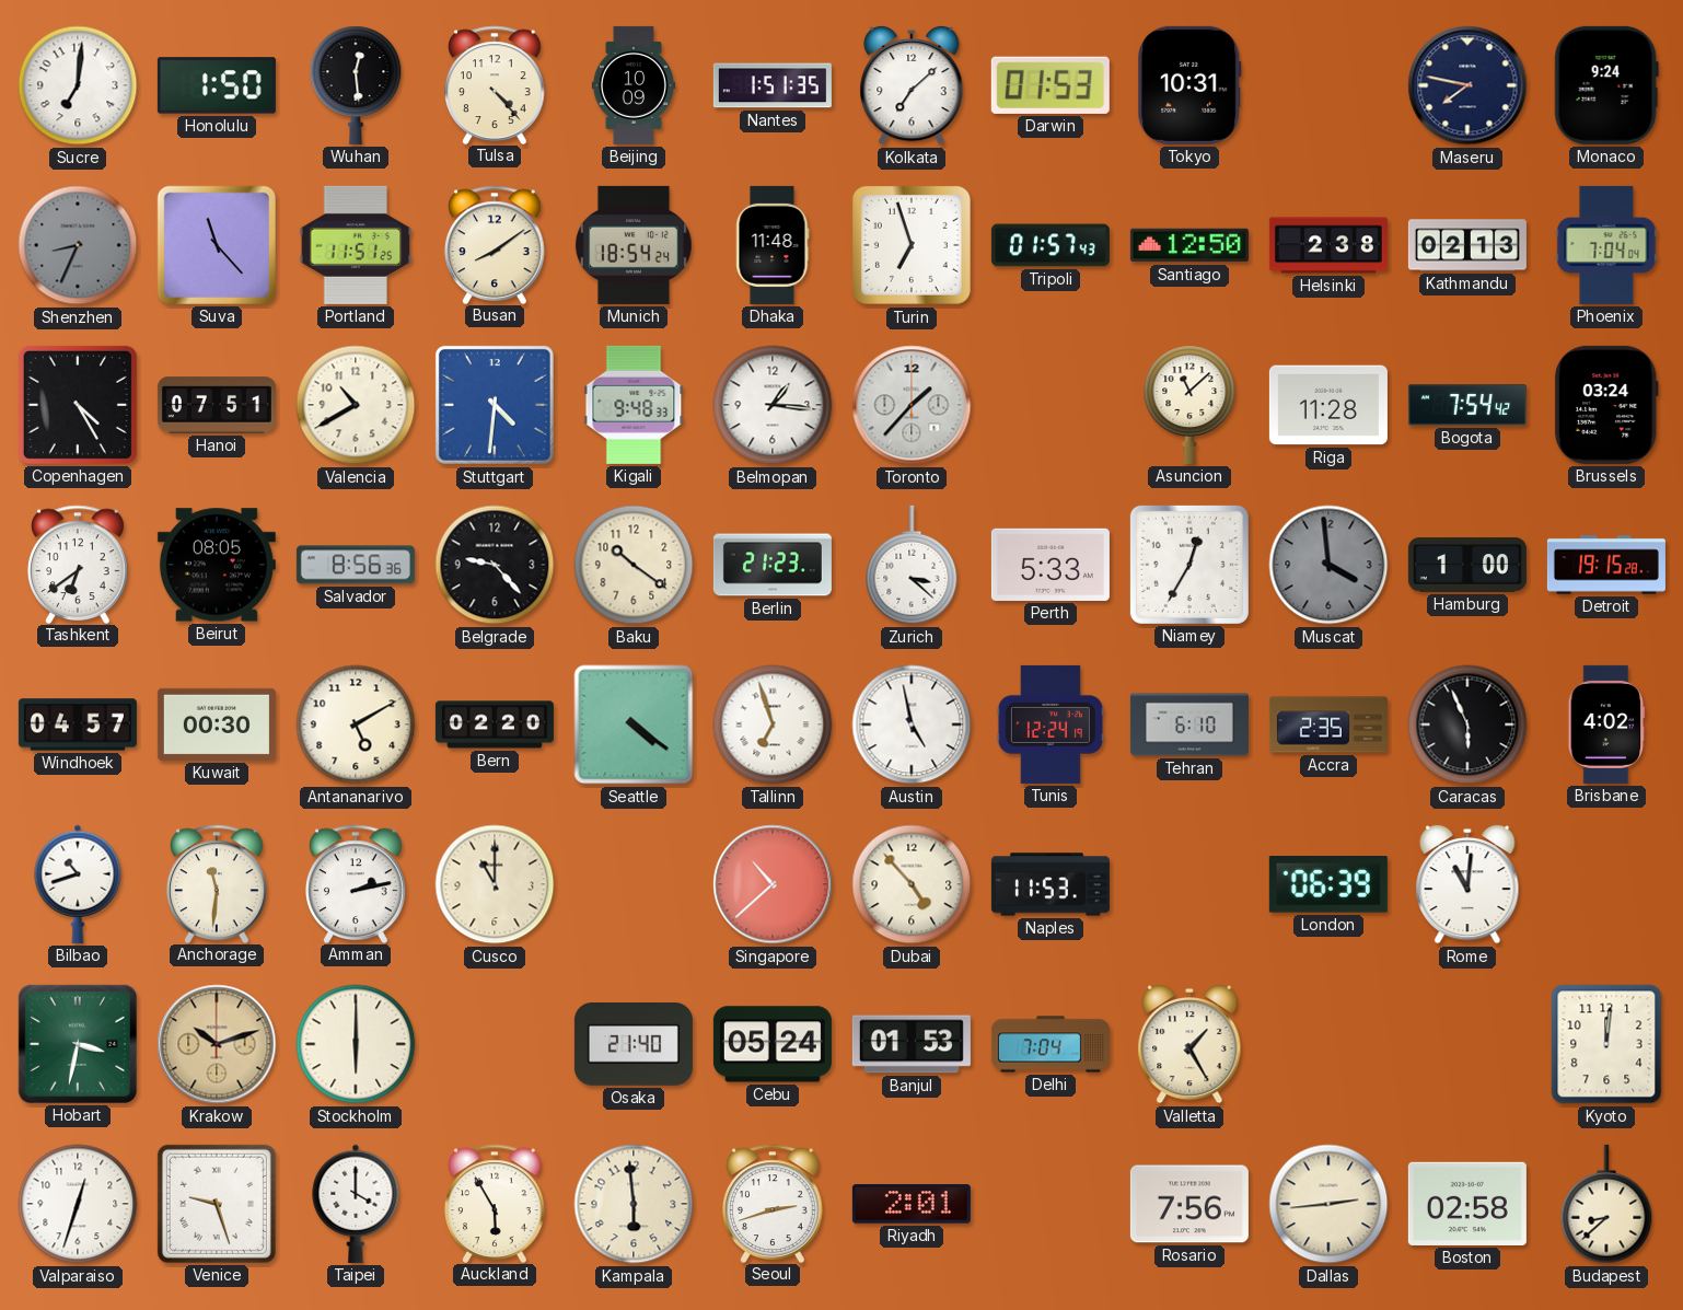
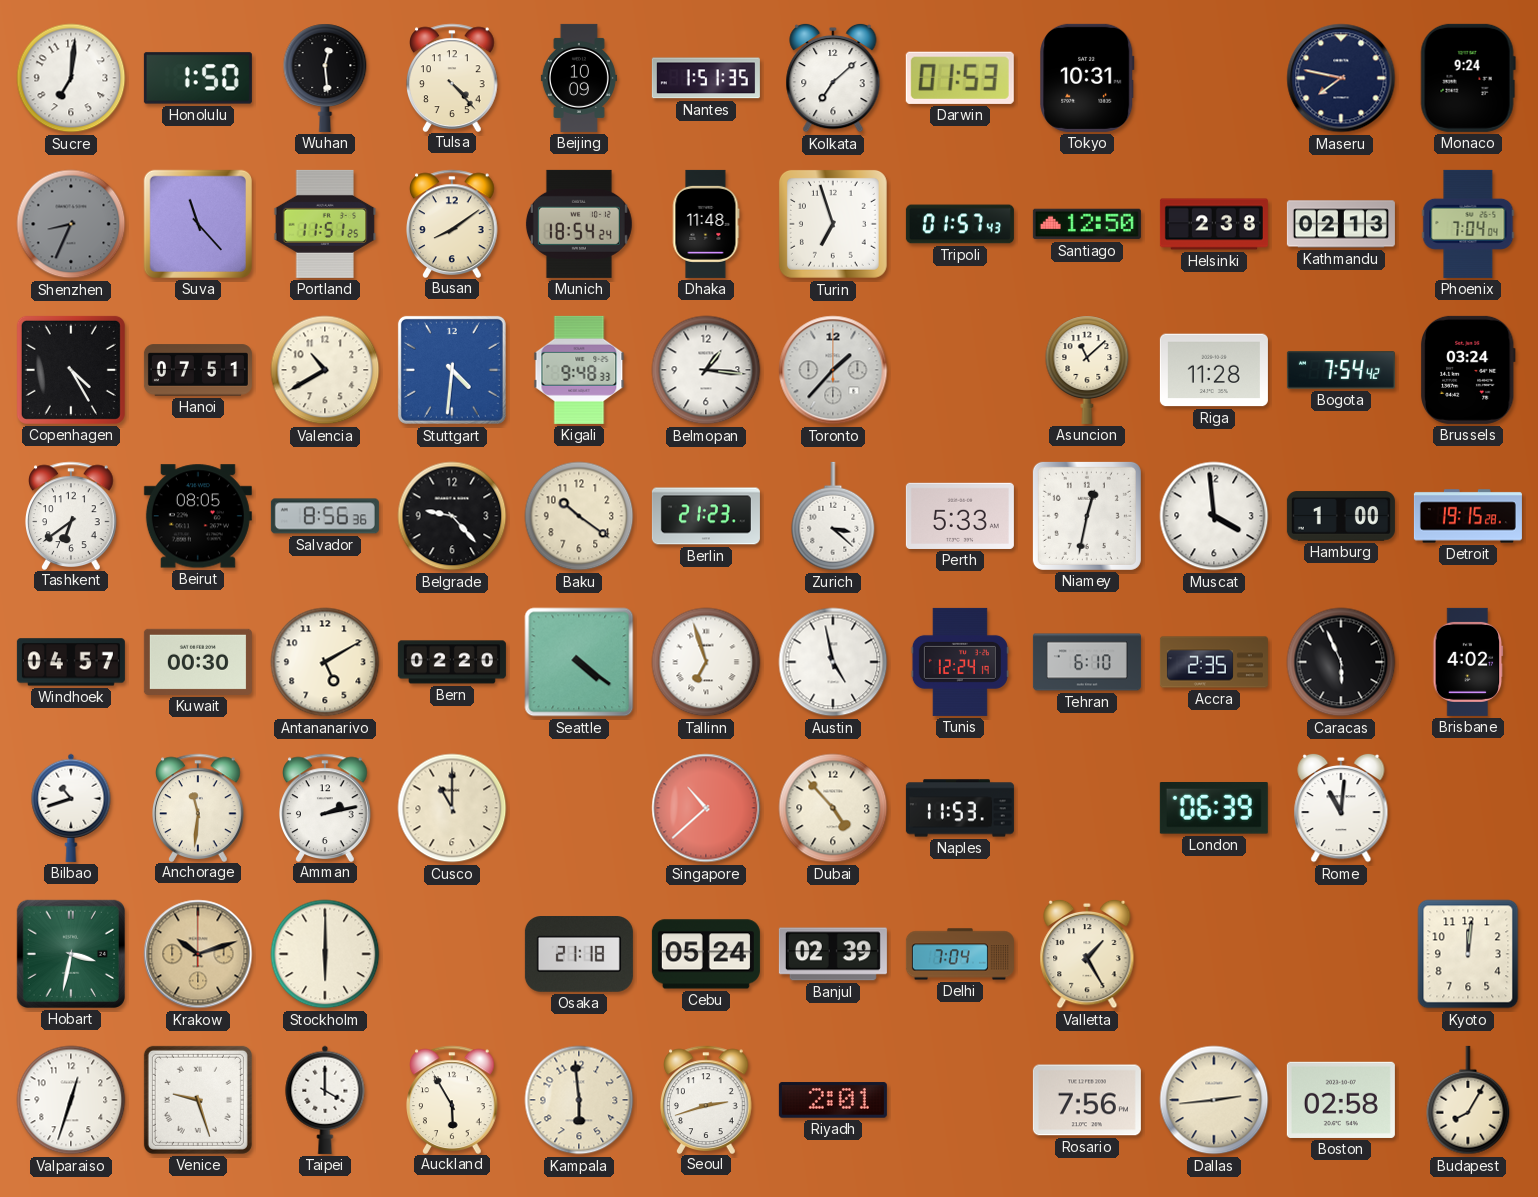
Niamey: 12:35 -> 12:32 (1087, 516)
Muscat dial: grey -> white (1214, 516)
Osaka: 21:40 -> 21:18 (579, 955)
Banjul: 01:53 -> 02:39 (833, 954)
Budapest: 8:38 -> 8:05 (1468, 1100)
